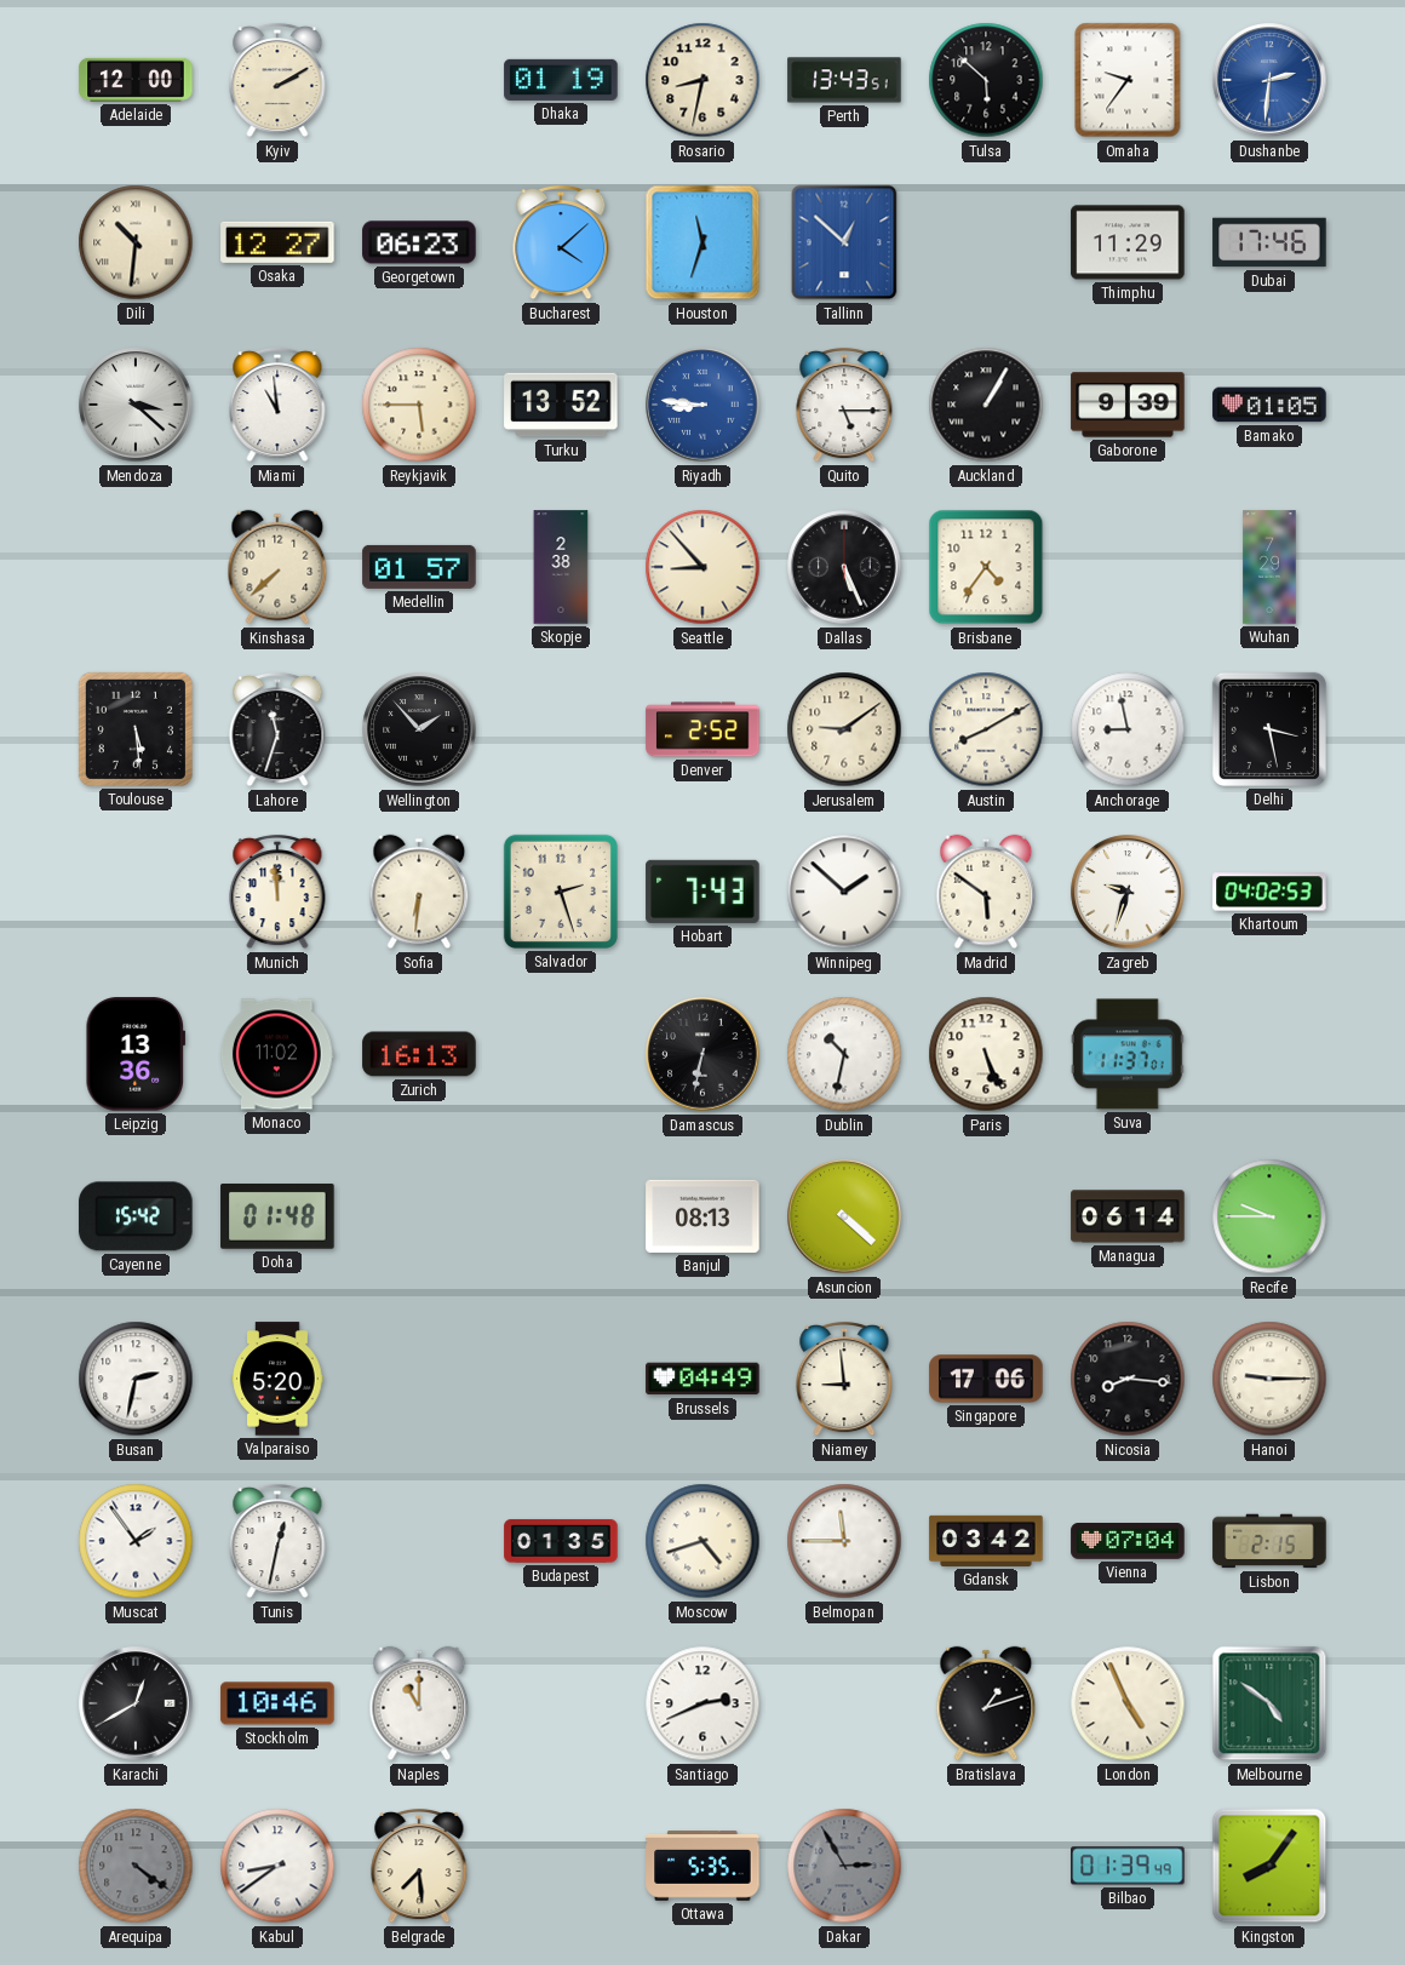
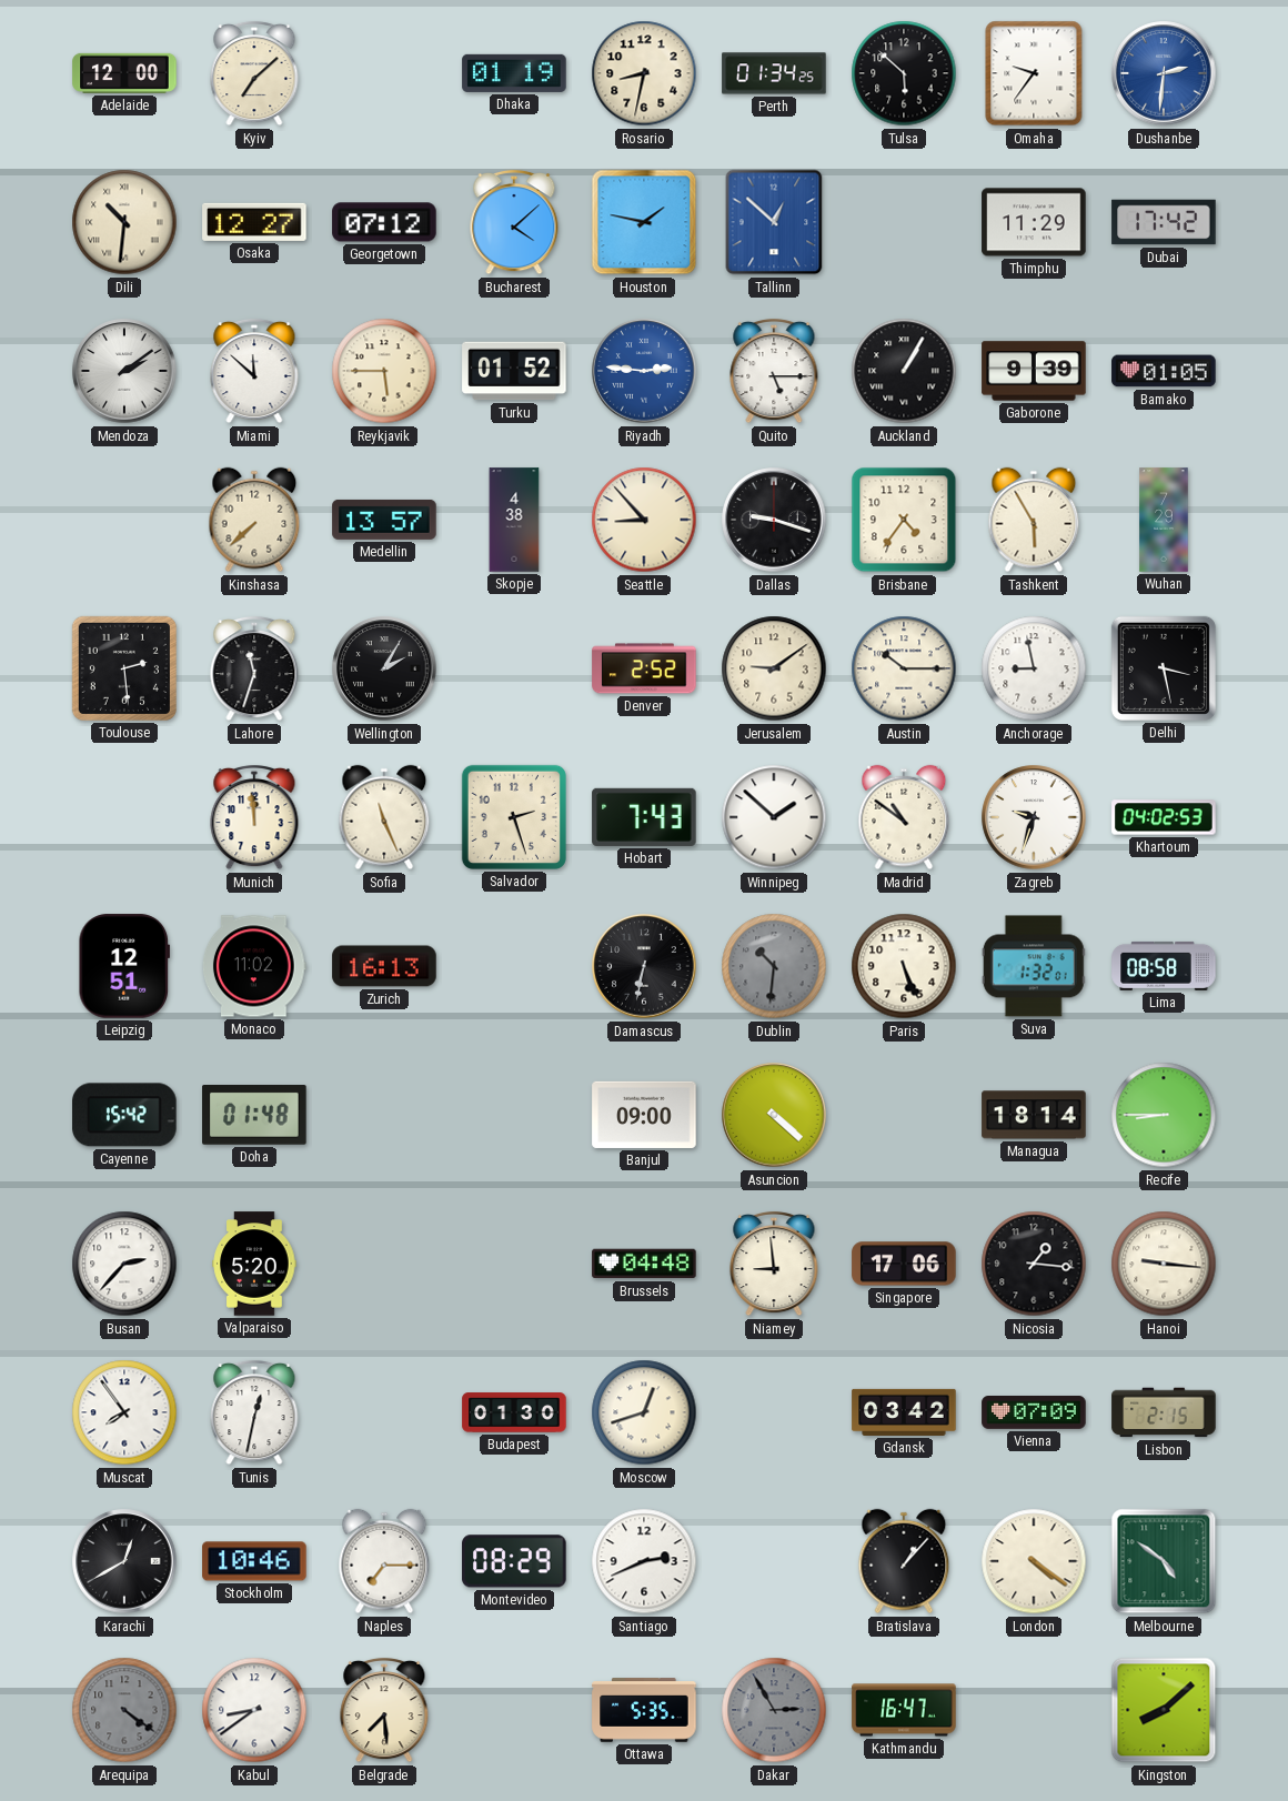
Kyiv: 2:10 -> 7:08 (254, 73)
Perth: 13:43 -> 01:34 (774, 73)
Georgetown: 06:23 -> 07:12 (384, 222)
Houston: 11:33 -> 1:47 (644, 222)
Dubai: 17:46 -> 17:42 (1164, 222)
Mendoza: 3:22 -> 2:09 (124, 371)
Miami: 10:59 -> 11:52 (254, 371)
Turku: 13:52 -> 01:52 (514, 371)
Riyadh: 8:46 -> 2:46 (644, 371)
Medellin: 01:57 -> 13:57 (384, 520)
Skopje: 2:38 -> 4:38 (514, 520)
Dallas: 5:26 -> 9:18 (774, 520)
Tashkent: none -> 5:55 (1034, 520)
Toulouse: 5:29 -> 2:29 (124, 668)
Wellington: 1:53 -> 2:05 (384, 668)
Austin: 8:10 -> 10:15 (904, 668)
Sofia: 6:31 -> 11:26 (384, 817)
Madrid: 5:51 -> 10:51 (904, 817)
Leipzig: 13:36 -> 12:51 (124, 966)
Dublin: 10:32 -> 10:31 (774, 966)
Dublin dial: white -> grey (774, 966)
Suva: 11:37 -> 1:32 (1034, 966)
Lima: none -> 08:58 (1164, 966)
Banjul: 08:13 -> 09:00 (644, 1115)
Managua: 06:14 -> 18:14 (1034, 1115)
Recife: 9:45 -> 8:45 (1164, 1115)
Busan: 2:32 -> 2:37 (124, 1264)
Brussels: 04:49 -> 04:48 (644, 1264)
Nicosia: 8:16 -> 1:16 (1034, 1264)
Hanoi: 9:15 -> 9:16 (1164, 1264)
Muscat: 1:54 -> 7:54 (124, 1412)
Budapest: 01:35 -> 01:30 (514, 1412)
Moscow: 4:42 -> 12:42 (644, 1412)
Belmopan: 11:45 -> none (844, 1541)
Vienna: 07:04 -> 07:09 (1034, 1413)
Naples: 11:00 -> 7:15 (384, 1561)
Montevideo: none -> 08:29 (514, 1561)
Bratislava: 1:12 -> 1:07 (904, 1561)
London: 4:56 -> 4:21 (1034, 1561)
Kathmandu: none -> 16:47 (904, 1710)
Bilbao: 01:39 -> none (1128, 1866)
Kingston: 8:06 -> 8:08 (1164, 1710)
